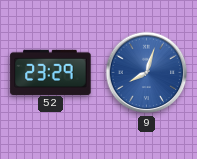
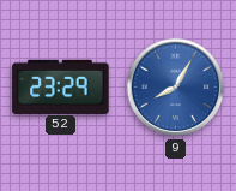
9: 8:03 -> 8:05 (176, 88)
